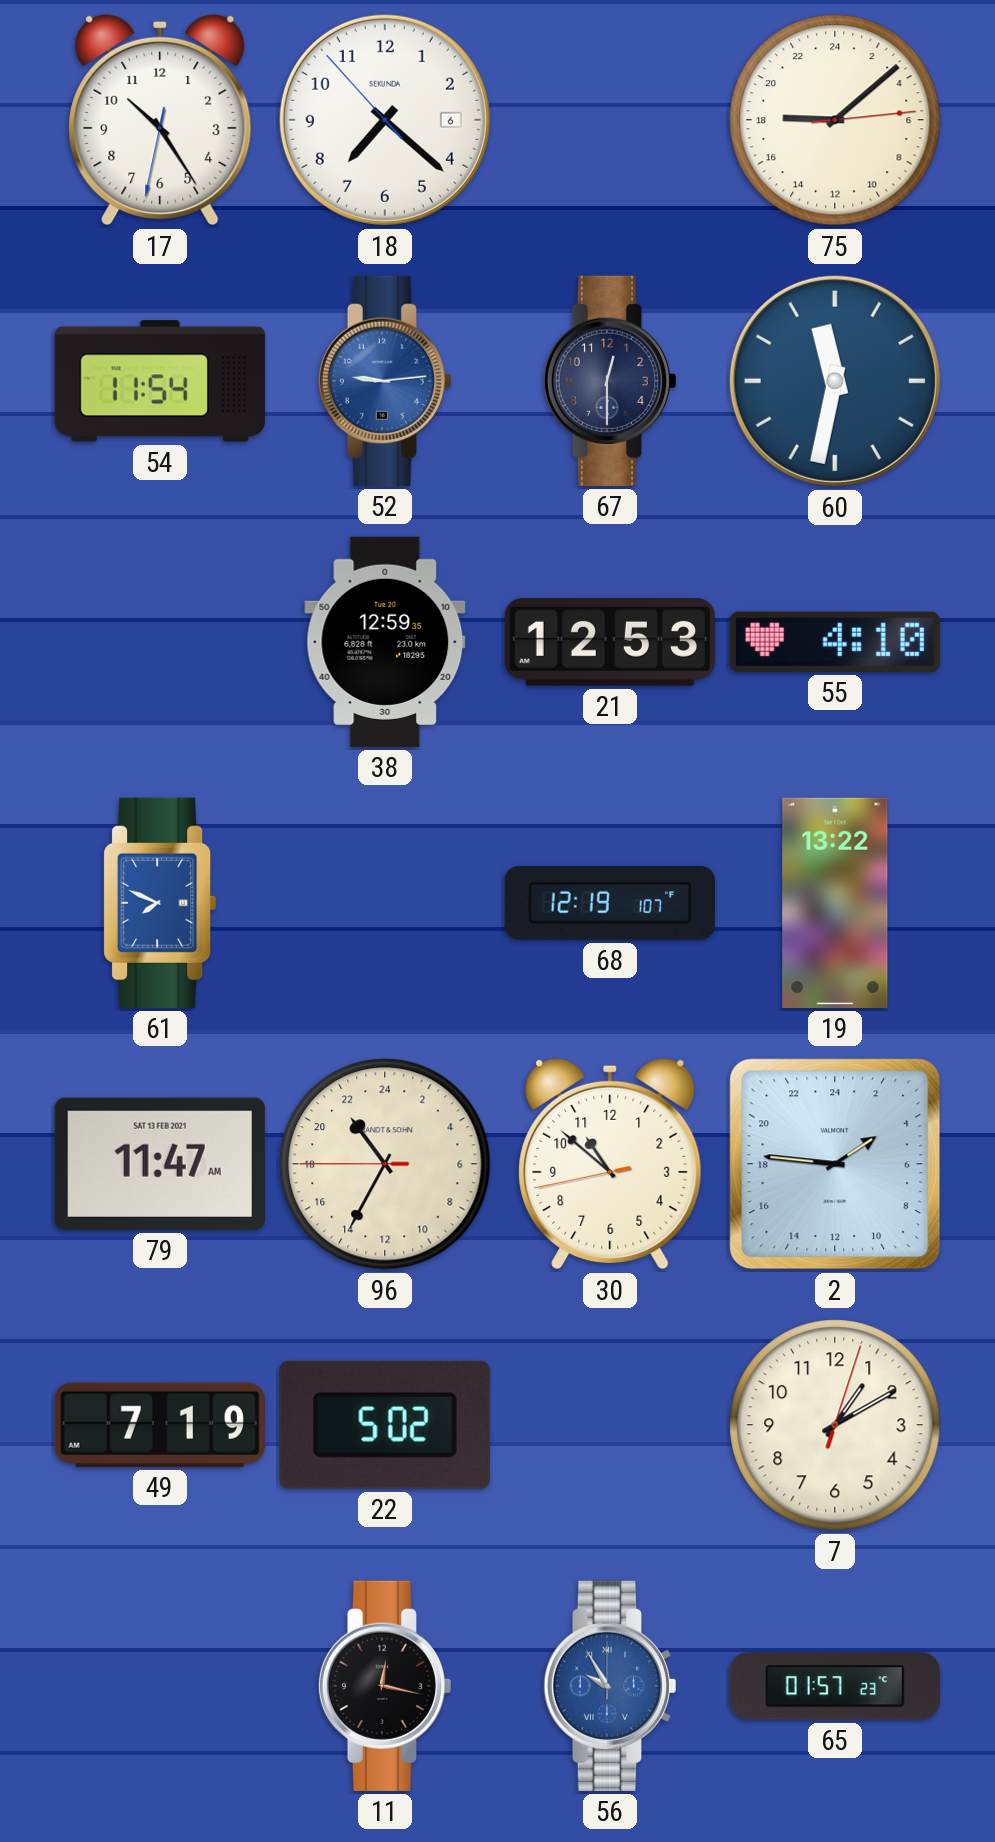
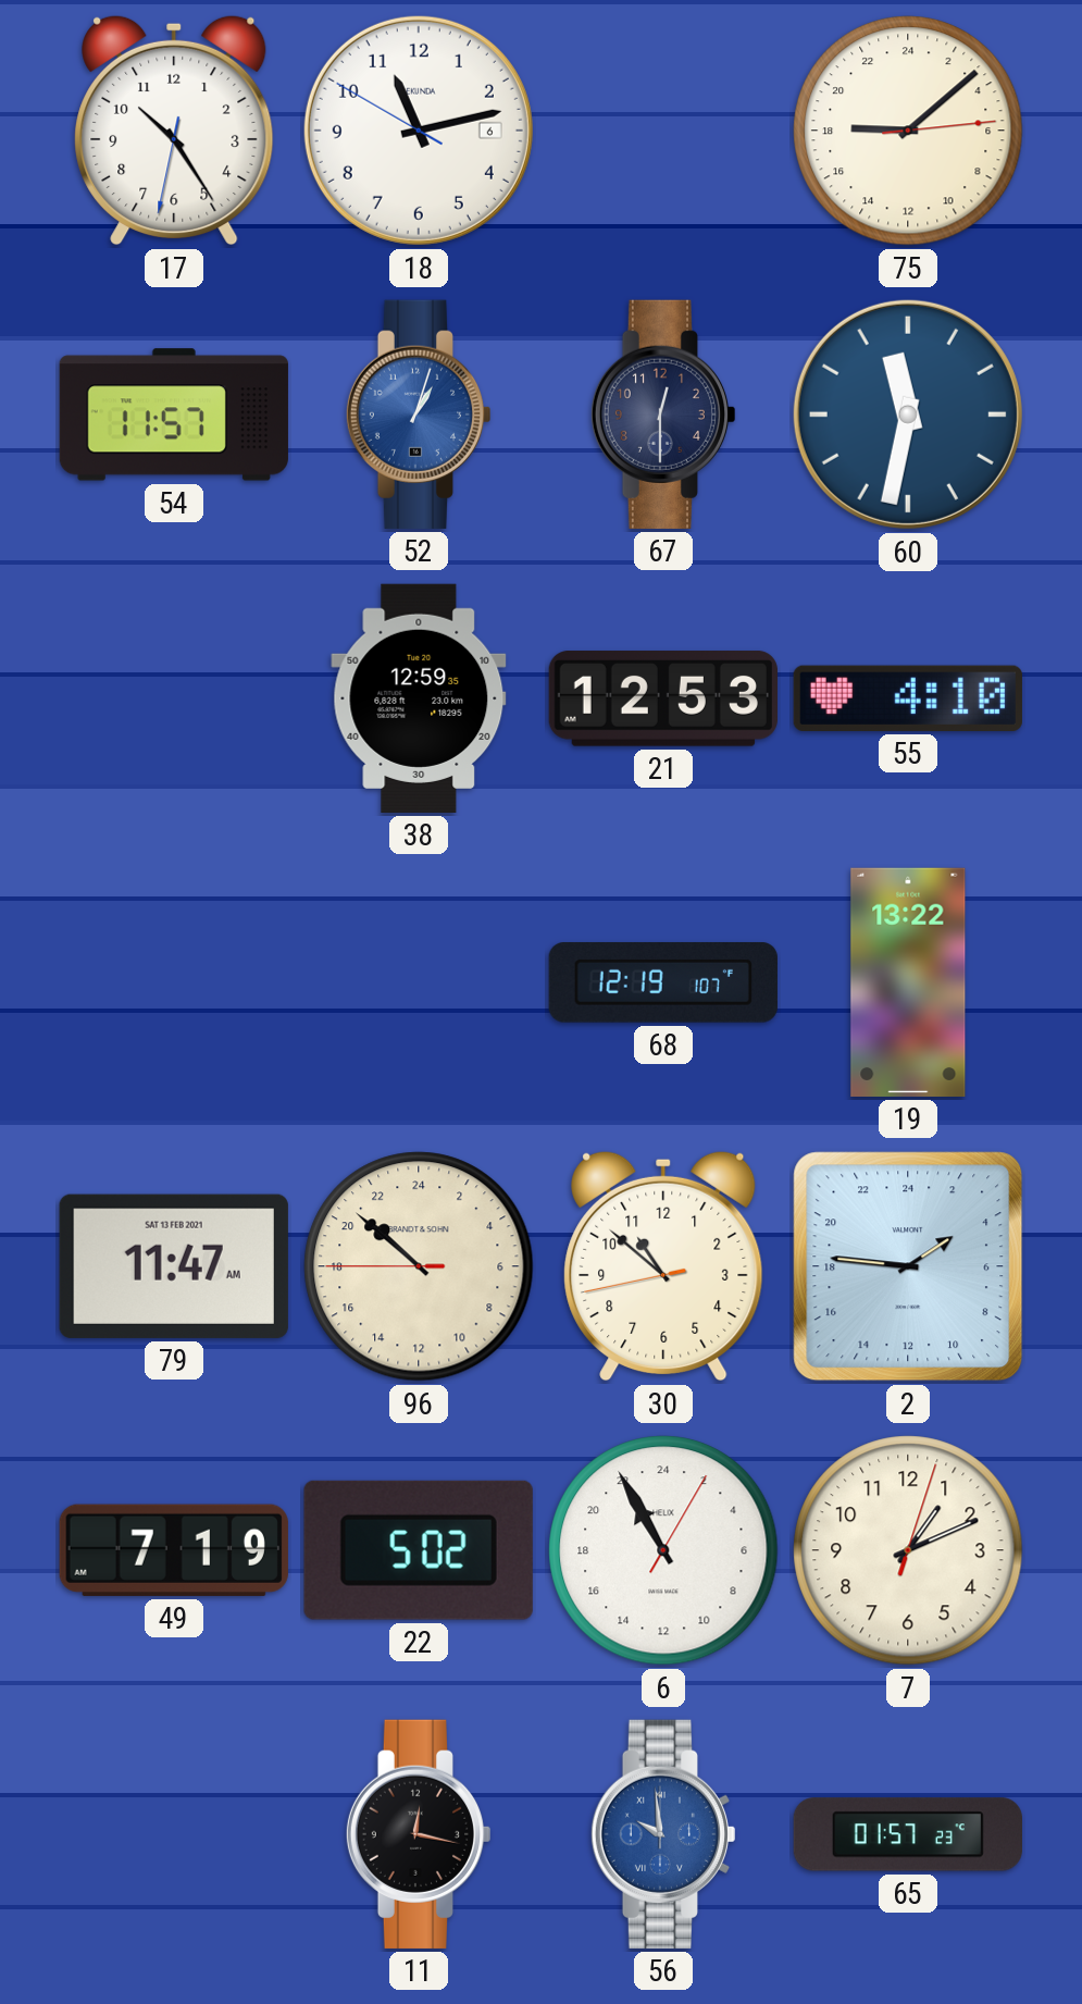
18: 7:21 -> 11:12 (419, 131)
54: 11:54 -> 11:57 (174, 415)
52: 9:14 -> 1:03 (418, 415)
61: 7:49 -> none (160, 903)
96: 21:34 -> 20:51 (419, 1266)
6: none -> 21:55 (663, 1550)
7: 1:10 -> 1:11 (908, 1550)
56: 9:55 -> 9:59 (662, 1834)
